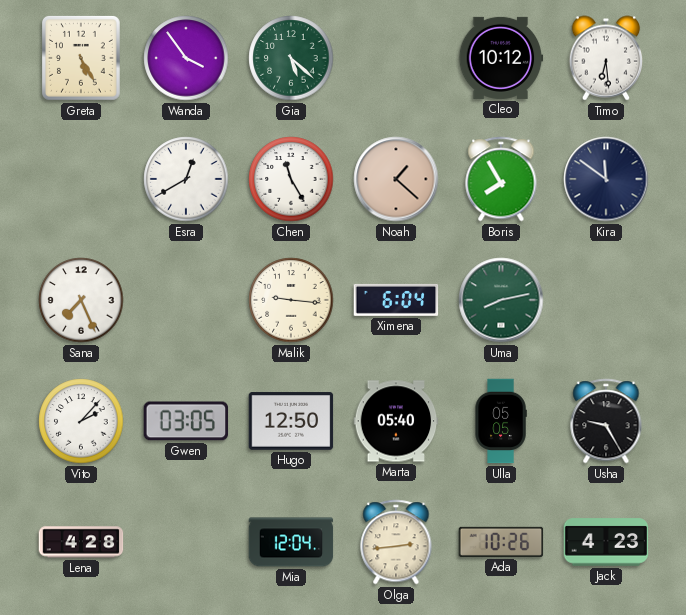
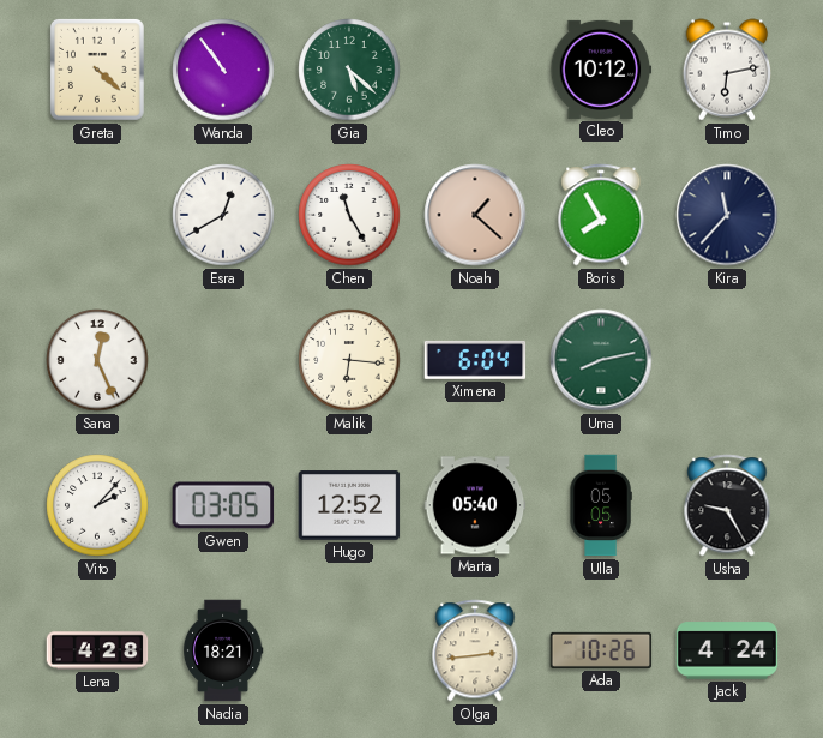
Greta: 5:25 -> 4:22 (97, 70)
Wanda: 3:54 -> 10:54 (223, 70)
Timo: 6:29 -> 6:13 (727, 70)
Kira: 11:51 -> 11:37 (727, 215)
Sana: 7:26 -> 12:26 (97, 360)
Malik: 9:16 -> 6:16 (349, 360)
Hugo: 12:50 -> 12:52 (349, 505)
Nadia: none -> 18:21 (223, 650)
Mia: 12:04 -> none (291, 542)
Jack: 4:23 -> 4:24 (727, 650)
